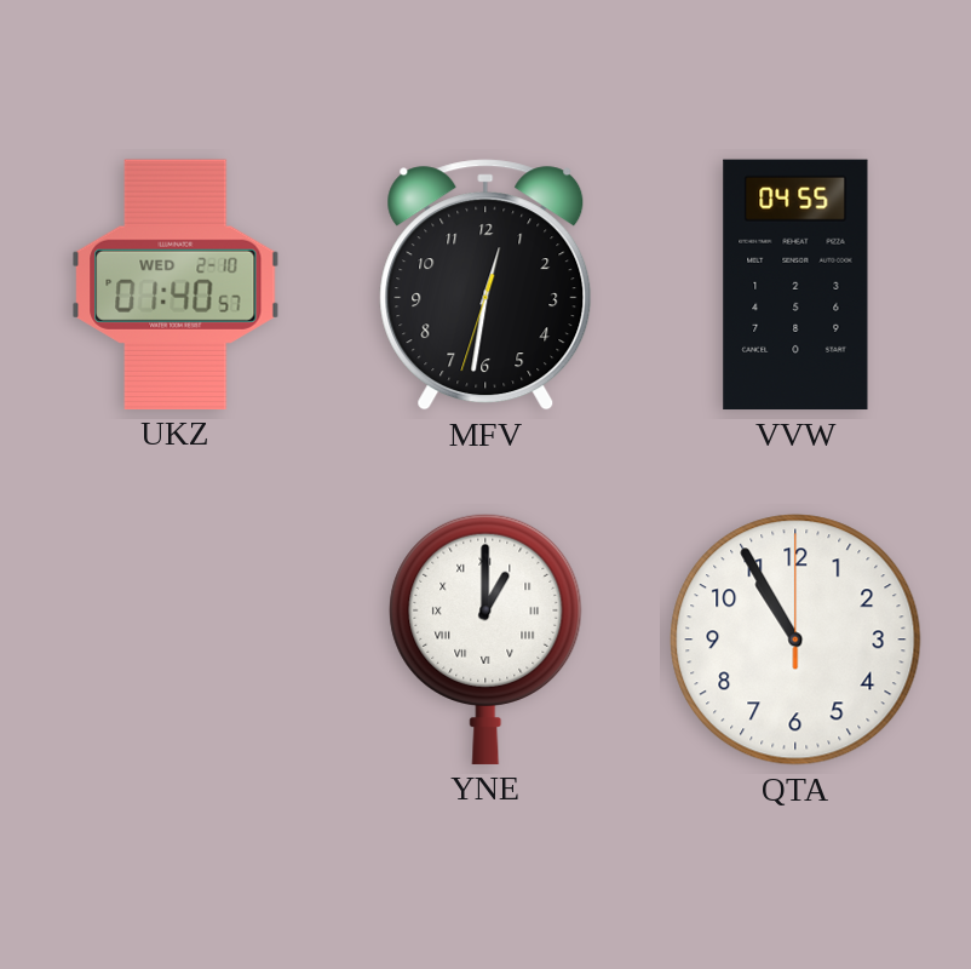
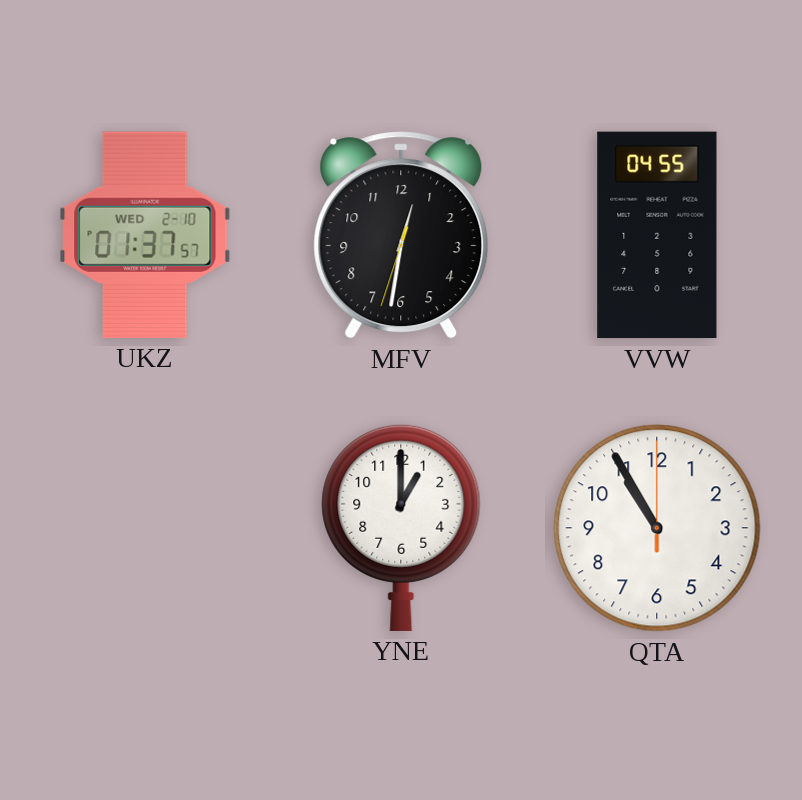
UKZ: 01:40 -> 01:37 (145, 235)
YNE numerals: Roman -> Arabic (401, 527)
